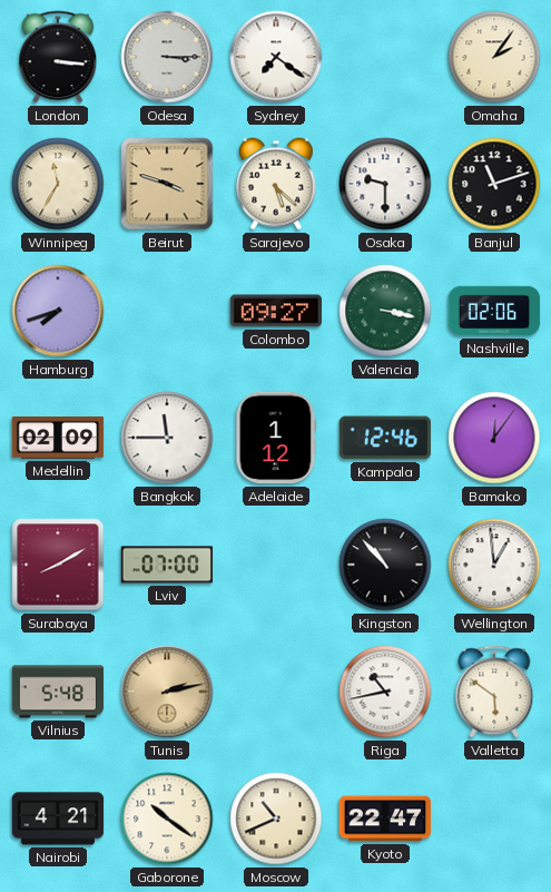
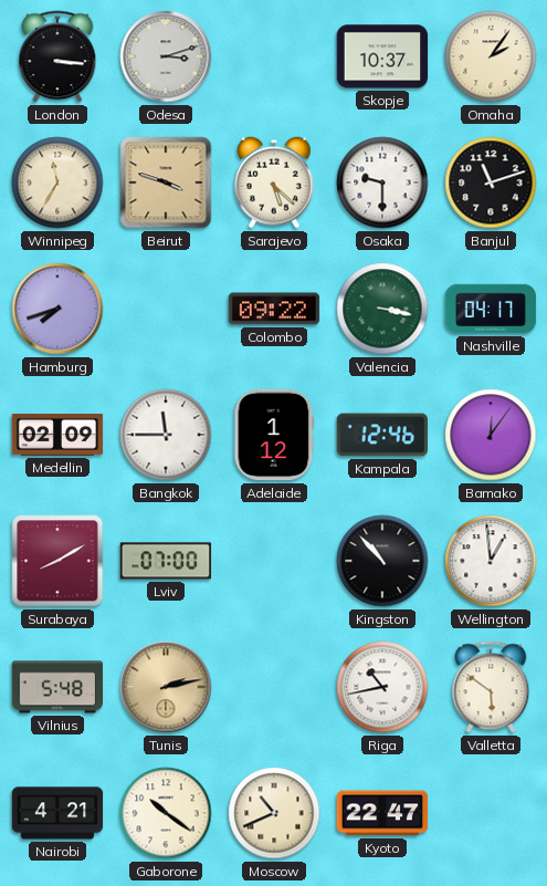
Odesa: 3:15 -> 3:12 (166, 56)
Sydney: 7:21 -> none (276, 57)
Skopje: none -> 10:37 (382, 56)
Colombo: 09:27 -> 09:22 (274, 309)
Nashville: 02:06 -> 04:17 (491, 309)
